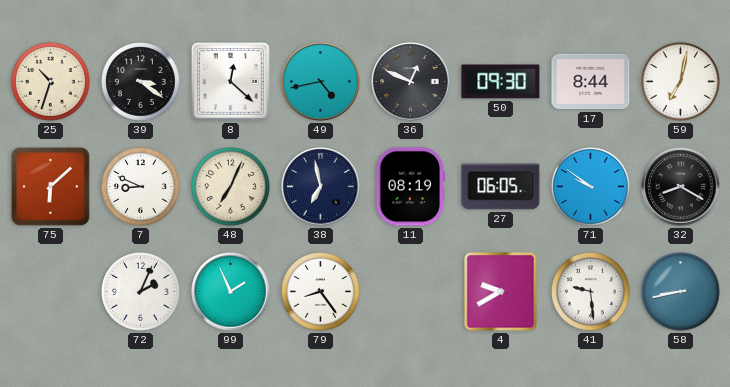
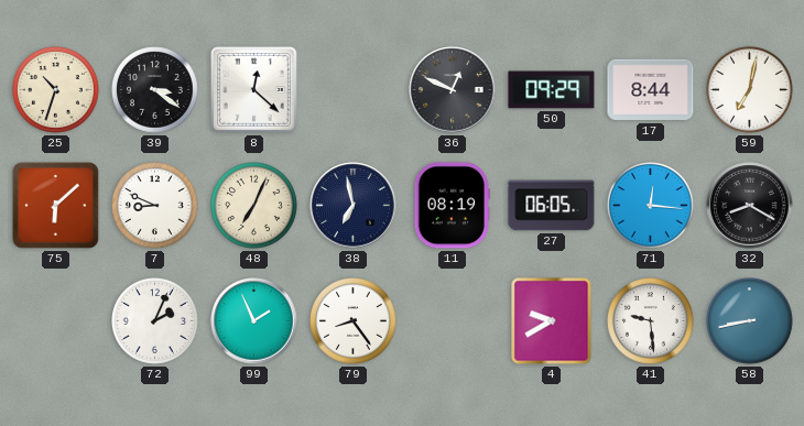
49: 4:43 -> none (321, 82)
50: 09:30 -> 09:29 (552, 90)
71: 9:51 -> 12:16 (651, 206)
